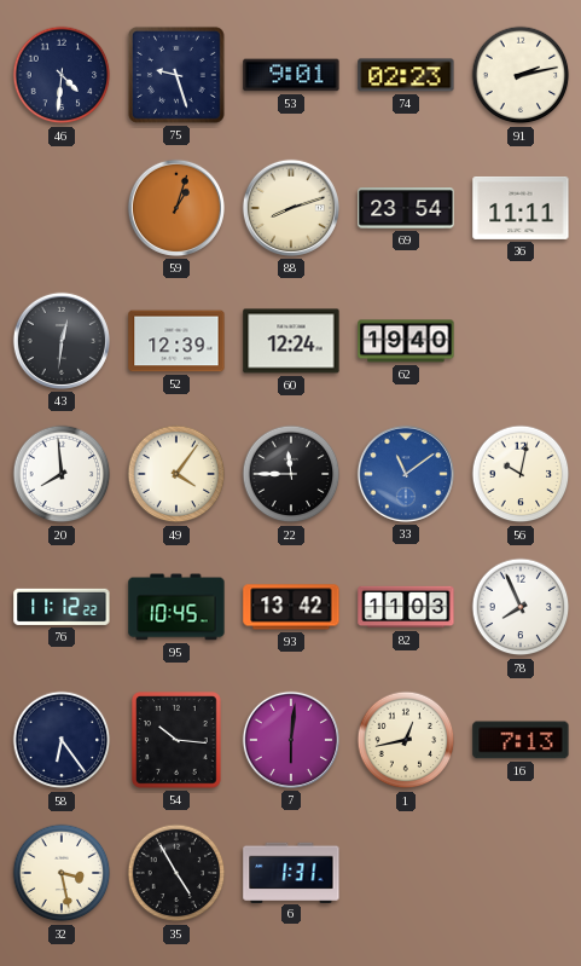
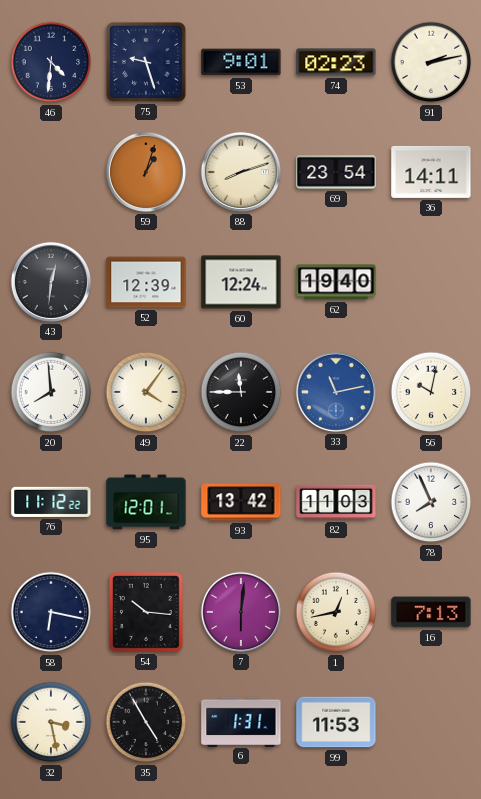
36: 11:11 -> 14:11 (431, 172)
33: 11:09 -> 11:13 (336, 392)
95: 10:45 -> 12:01 (146, 502)
58: 6:24 -> 6:17 (51, 612)
99: none -> 11:53 (336, 722)
